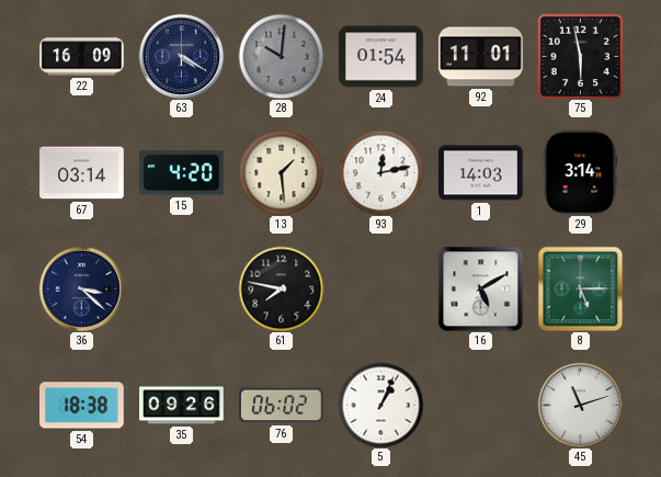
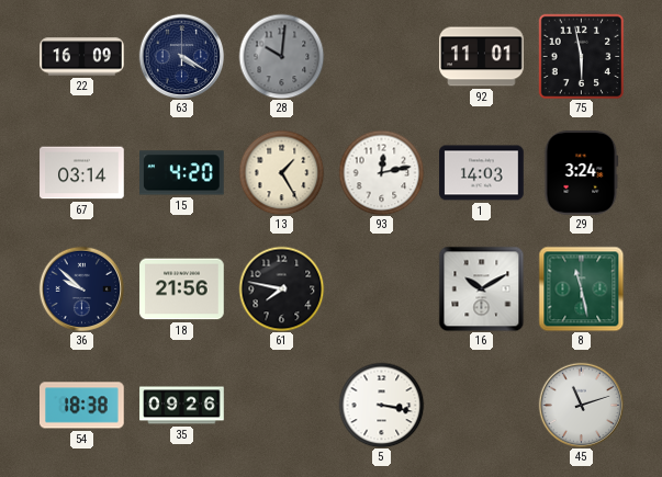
24: 01:54 -> none (381, 57)
13: 1:29 -> 1:25 (281, 172)
29: 3:14 -> 3:24 (582, 173)
36: 3:22 -> 9:52 (81, 288)
18: none -> 21:56 (182, 289)
16: 5:10 -> 10:10 (481, 288)
8: 5:15 -> 11:28 (581, 288)
76: 06:02 -> none (282, 406)
5: 1:04 -> 3:17 (381, 405)
